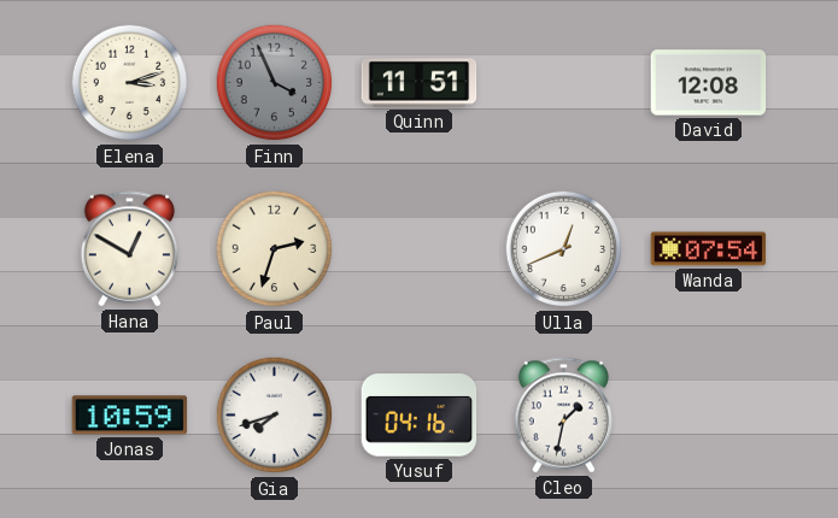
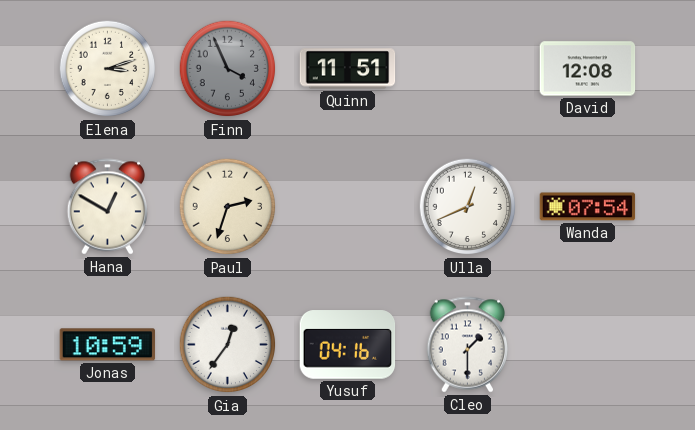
Gia: 7:42 -> 12:36 (228, 345)
Cleo: 1:32 -> 1:30 (468, 345)
